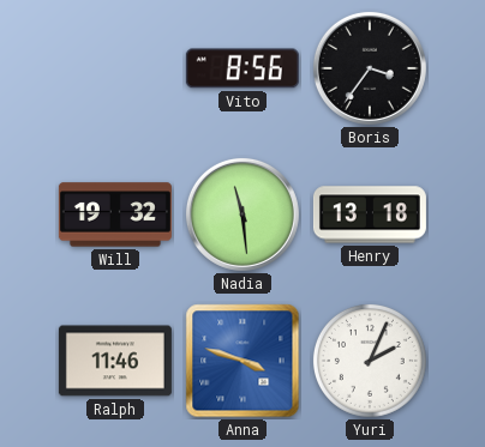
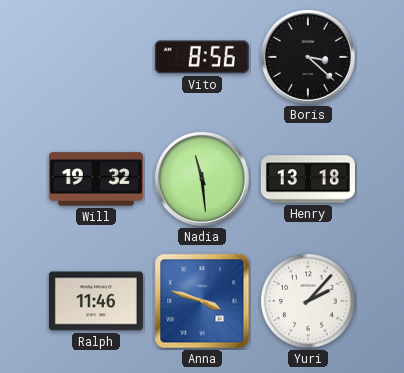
Boris: 3:36 -> 3:22 (308, 57)
Yuri: 2:04 -> 2:07 (308, 301)
